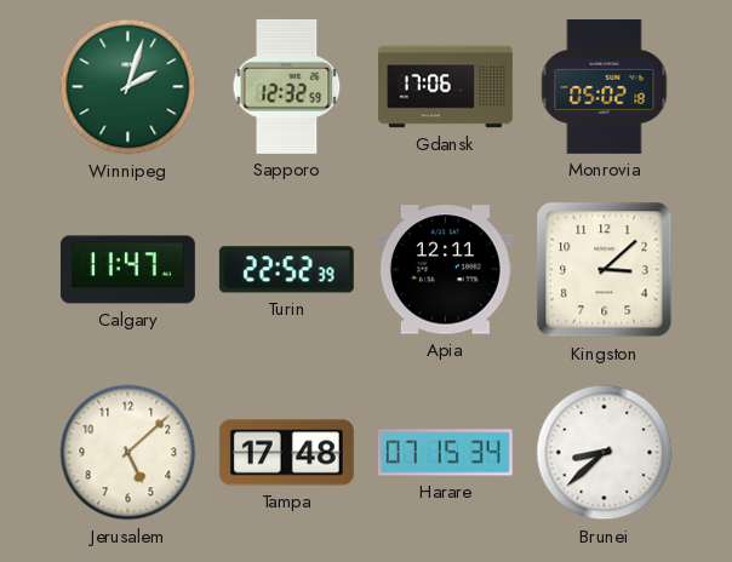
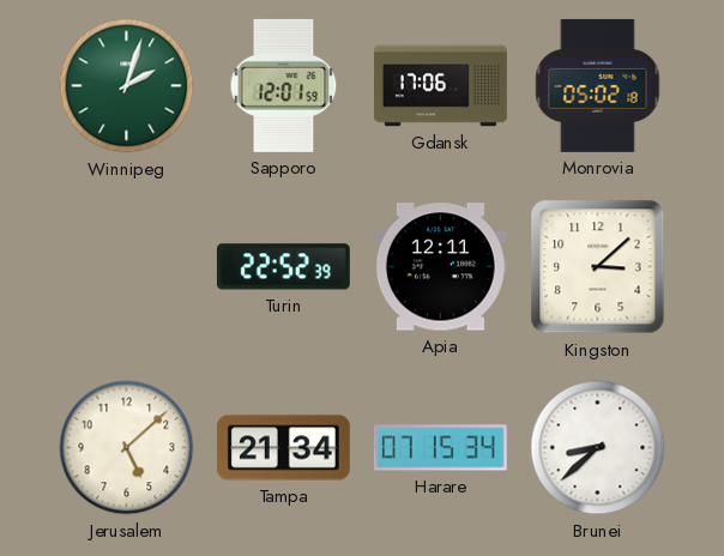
Sapporo: 12:32 -> 12:01 (284, 85)
Calgary: 11:47 -> none (127, 270)
Tampa: 17:48 -> 21:34 (283, 448)
